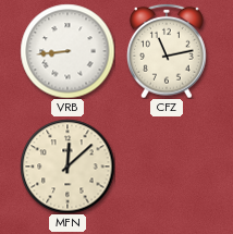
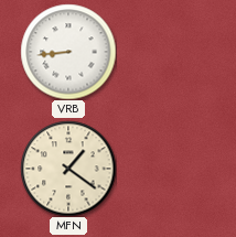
CFZ: 11:13 -> none (168, 51)
MFN: 12:08 -> 1:21 (68, 169)
